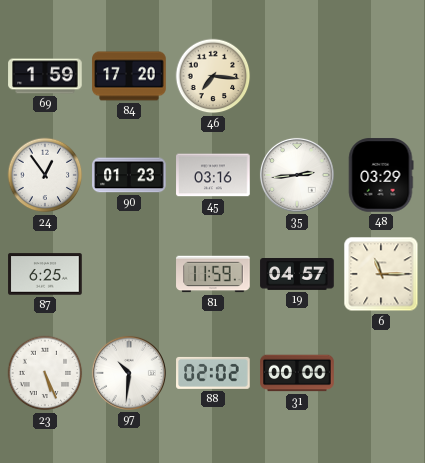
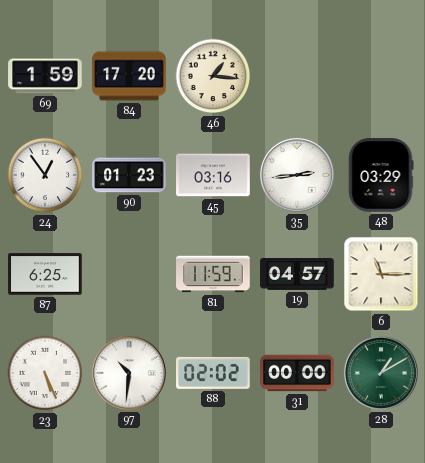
46: 7:16 -> 1:16 (213, 76)
28: none -> 1:10 (381, 373)
